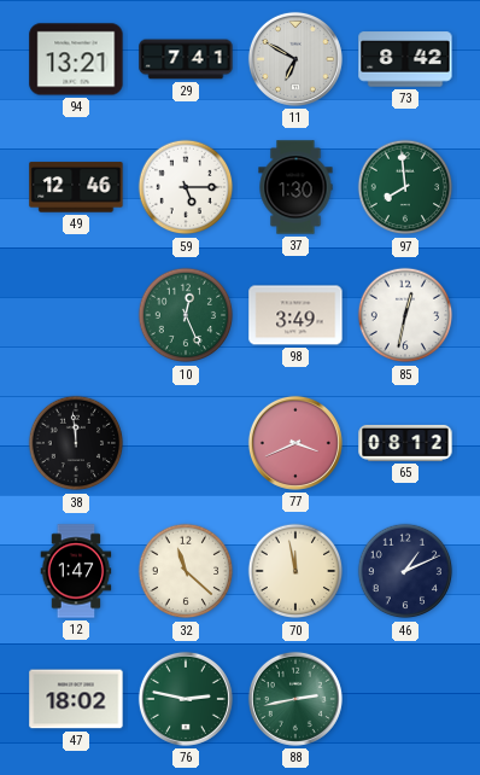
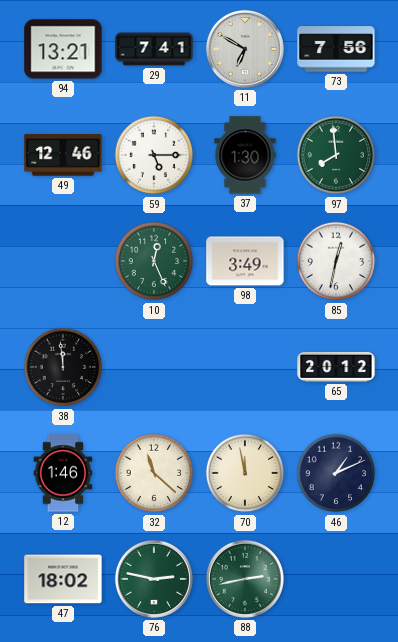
73: 8:42 -> 7:56 (336, 49)
77: 3:41 -> none (295, 443)
65: 08:12 -> 20:12 (336, 367)
12: 1:47 -> 1:46 (63, 473)
